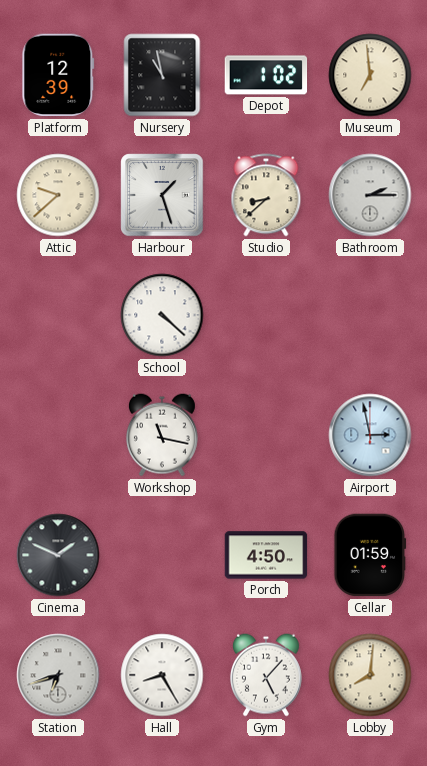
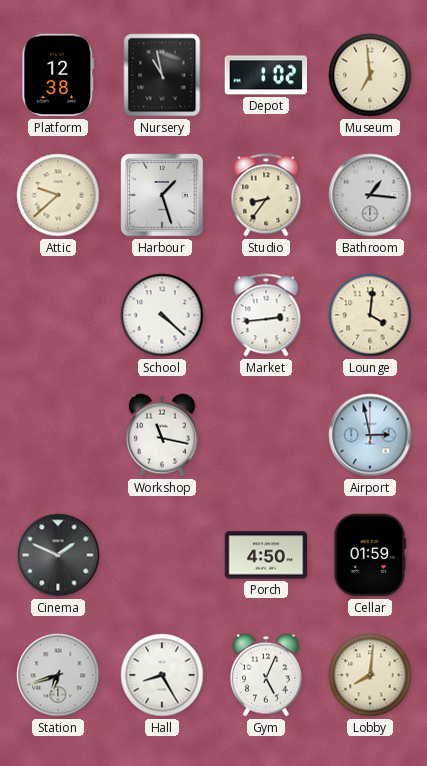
Platform: 12:39 -> 12:38 (58, 75)
Studio: 8:38 -> 8:36 (266, 195)
Bathroom: 2:15 -> 1:16 (370, 195)
Market: none -> 2:44 (266, 315)
Lounge: none -> 4:01 (370, 315)
Gym: 5:07 -> 5:04 (266, 675)
